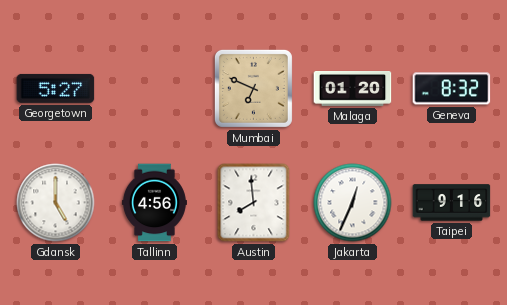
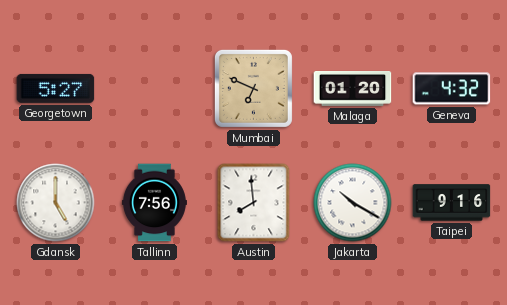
Geneva: 8:32 -> 4:32 (452, 89)
Tallinn: 4:56 -> 7:56 (154, 203)
Jakarta: 12:34 -> 10:20 (353, 203)
